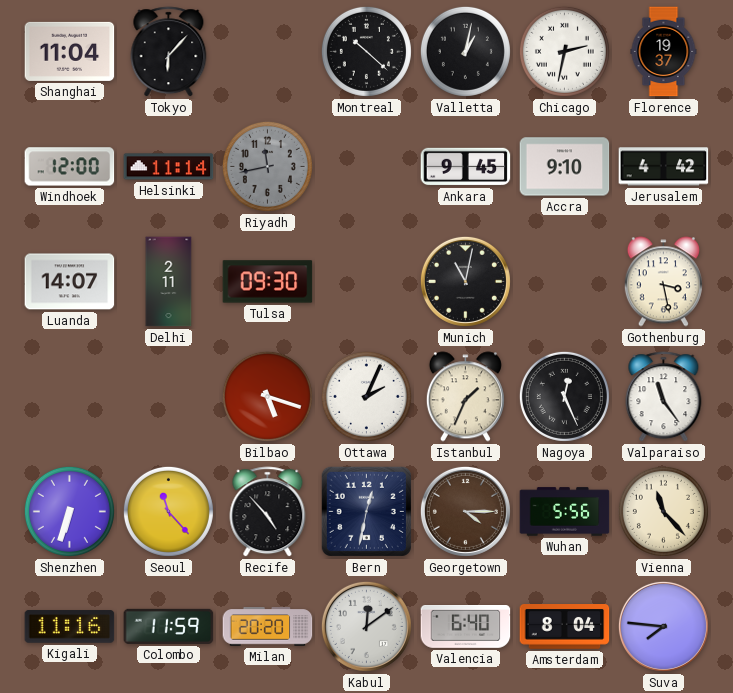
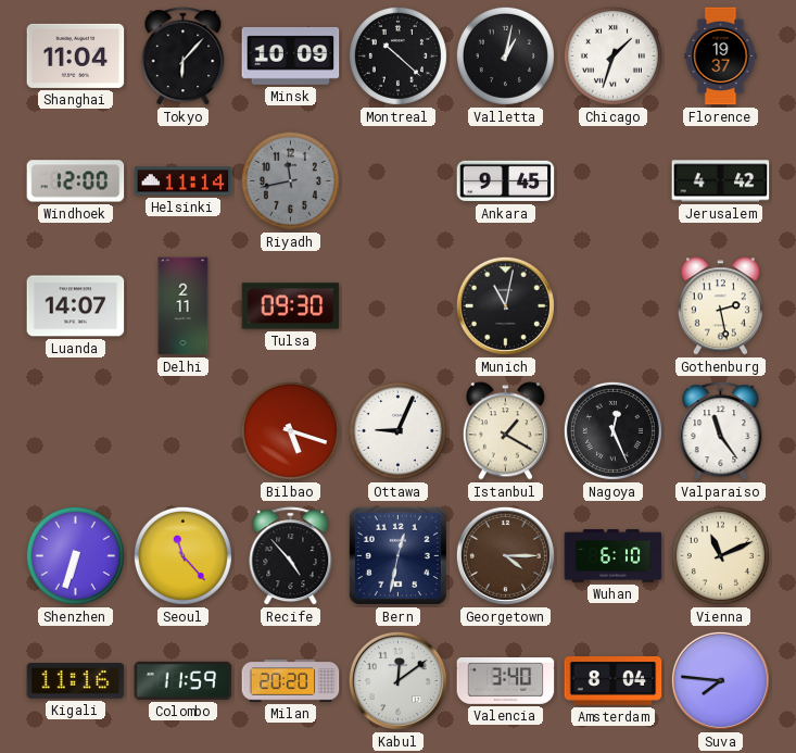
Minsk: none -> 10:09 (291, 55)
Chicago: 2:32 -> 1:33 (612, 55)
Accra: 9:10 -> none (565, 167)
Gothenburg: 3:28 -> 2:28 (720, 306)
Ottawa: 2:04 -> 9:04 (397, 430)
Istanbul: 1:34 -> 1:20 (505, 431)
Wuhan: 5:56 -> 6:10 (614, 556)
Vienna: 11:23 -> 11:11 (720, 555)
Valencia: 6:40 -> 3:40 (506, 681)
